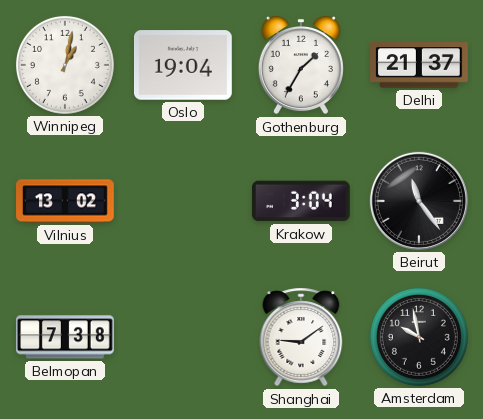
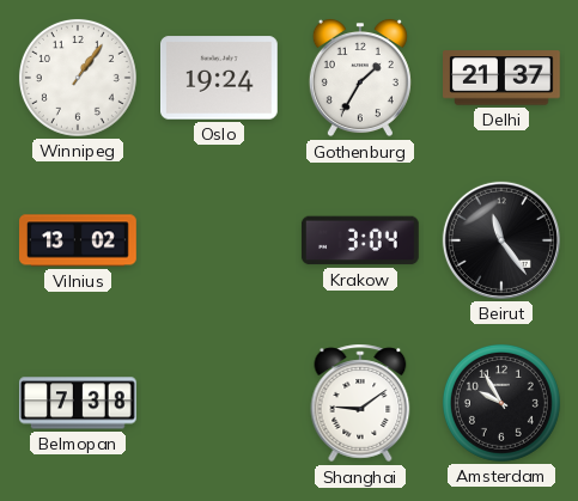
Winnipeg: 1:02 -> 1:06 (78, 78)
Oslo: 19:04 -> 19:24 (220, 78)
Amsterdam: 9:58 -> 9:55 (501, 403)
